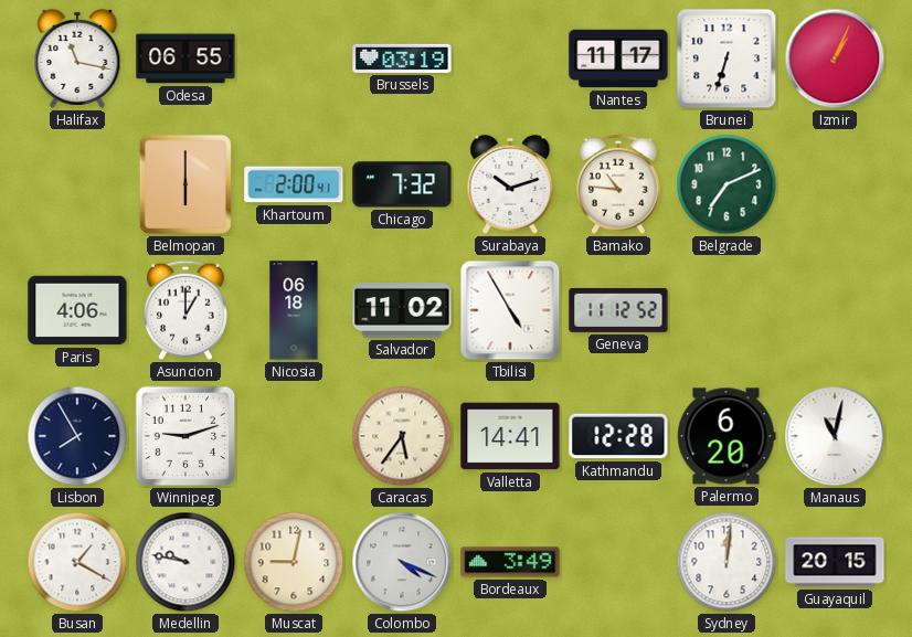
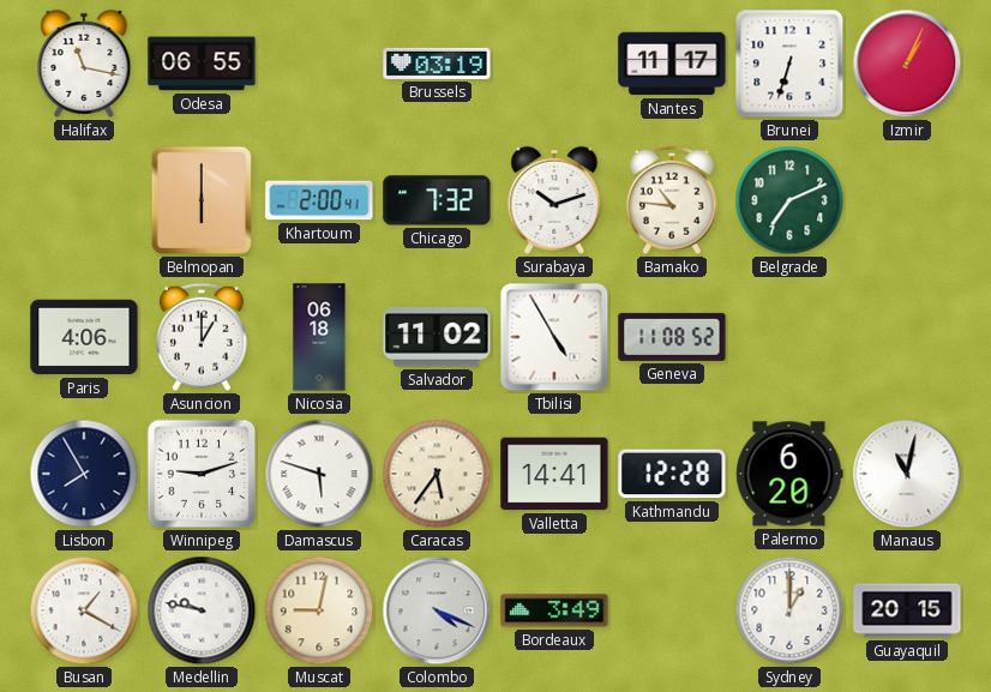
Geneva: 11:12 -> 11:08 (672, 337)
Damascus: none -> 5:48 (319, 474)
Sydney: 12:01 -> 1:00 (789, 610)
